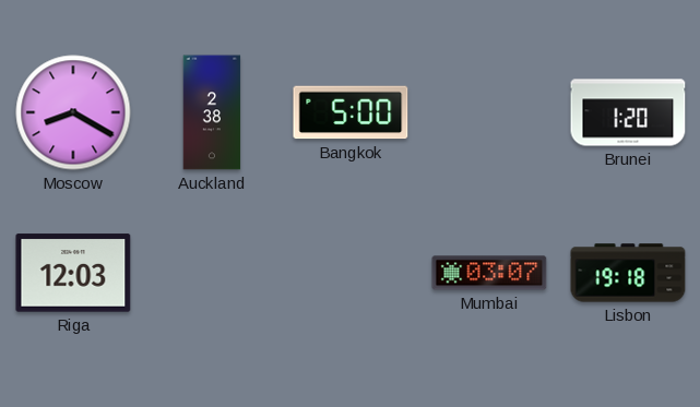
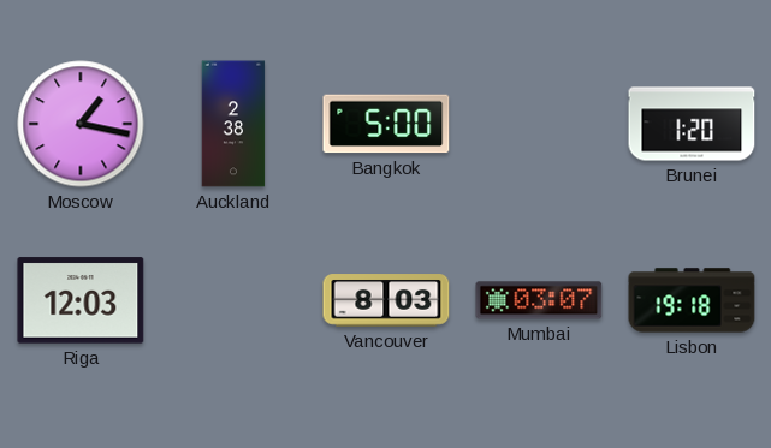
Moscow: 8:20 -> 1:17 (81, 124)
Vancouver: none -> 8:03 (386, 300)
